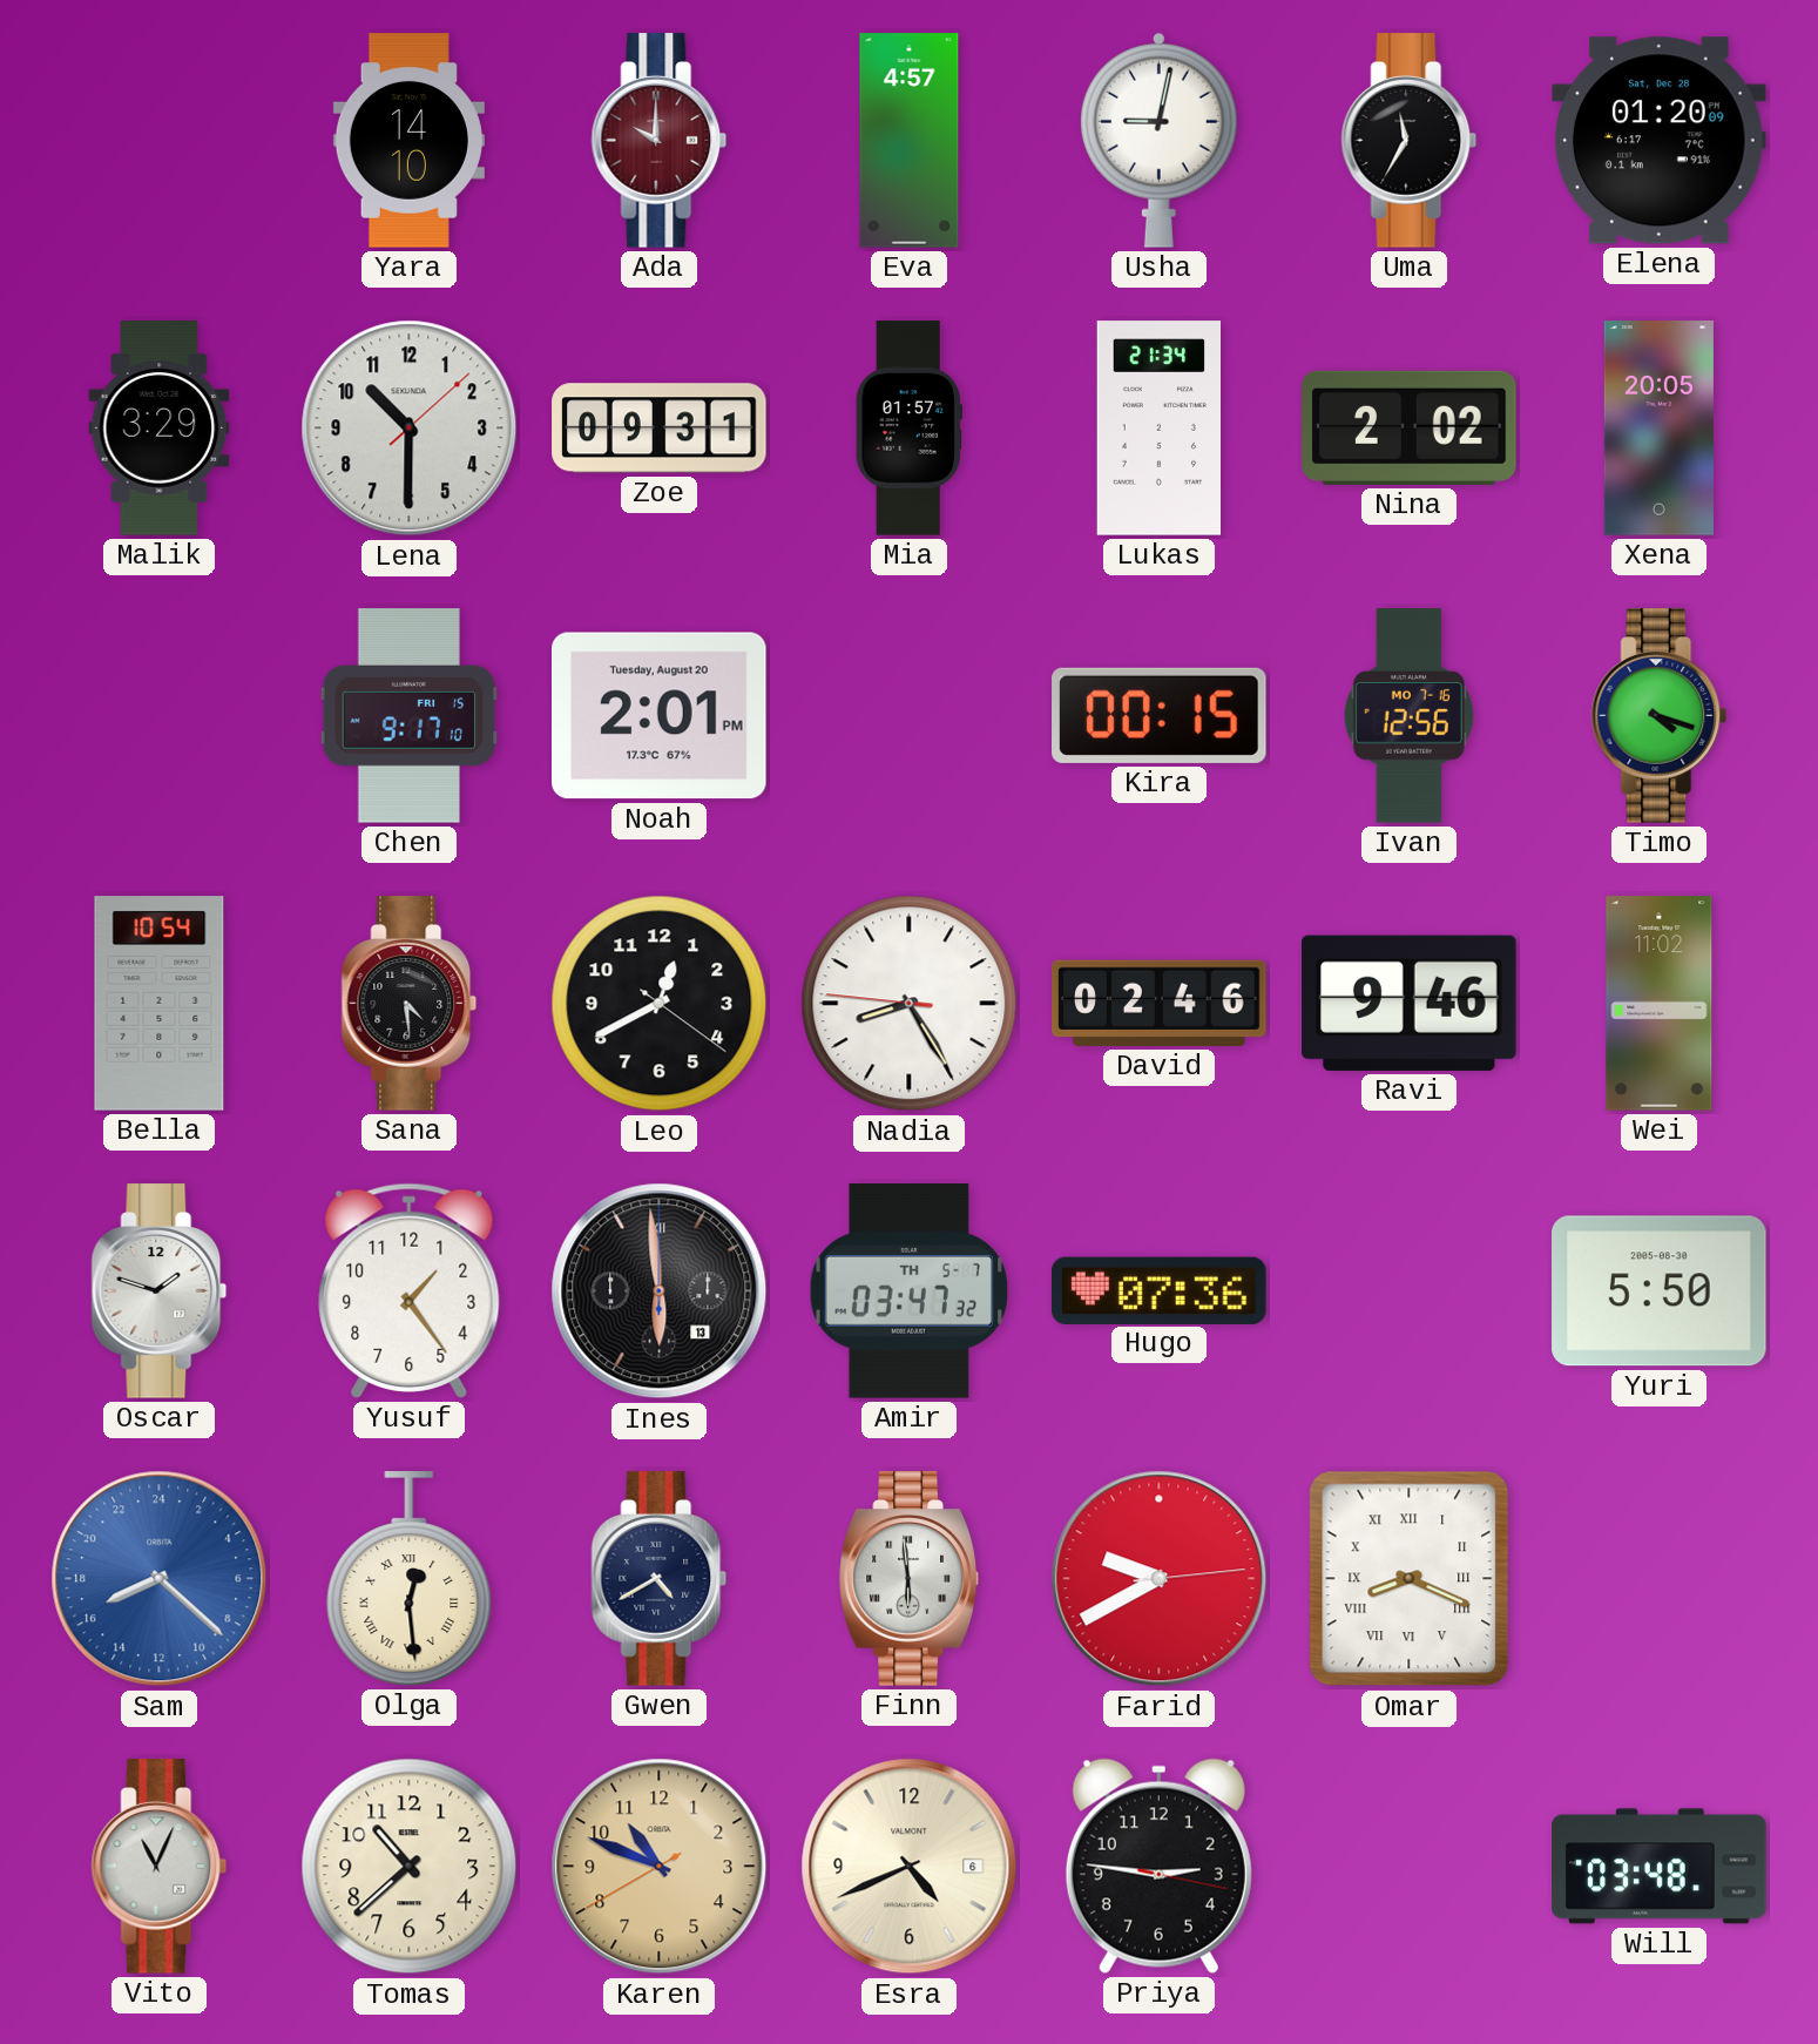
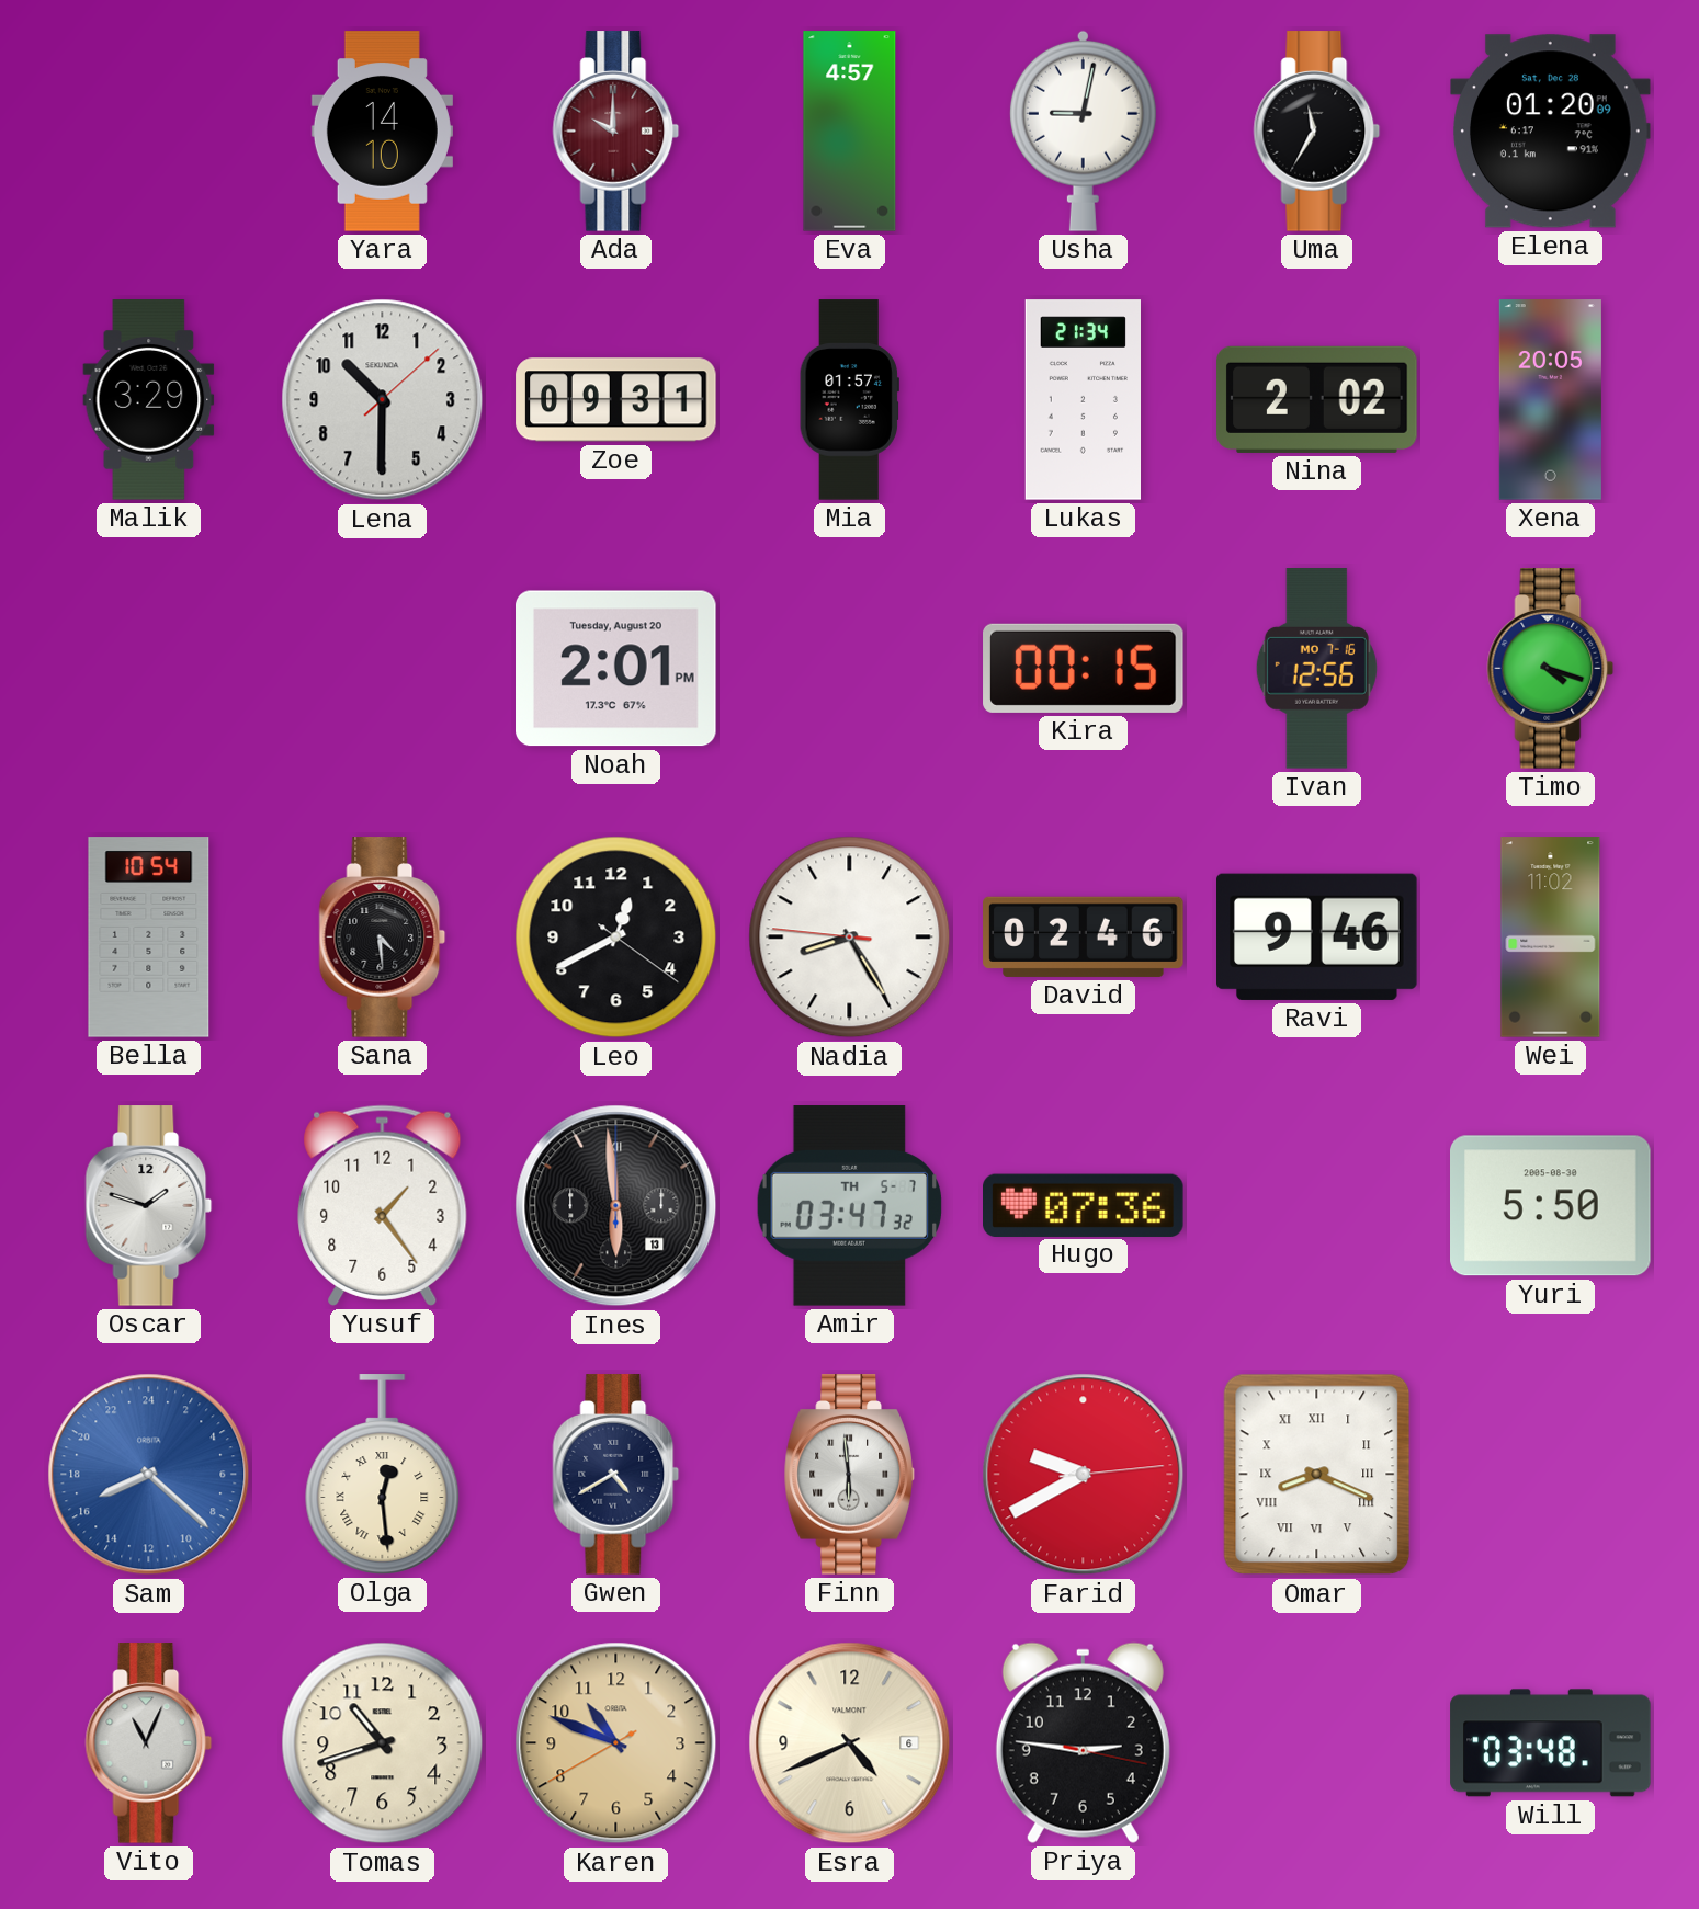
Chen: 9:17 -> none (410, 716)
Tomas: 10:38 -> 10:42 (383, 1743)
